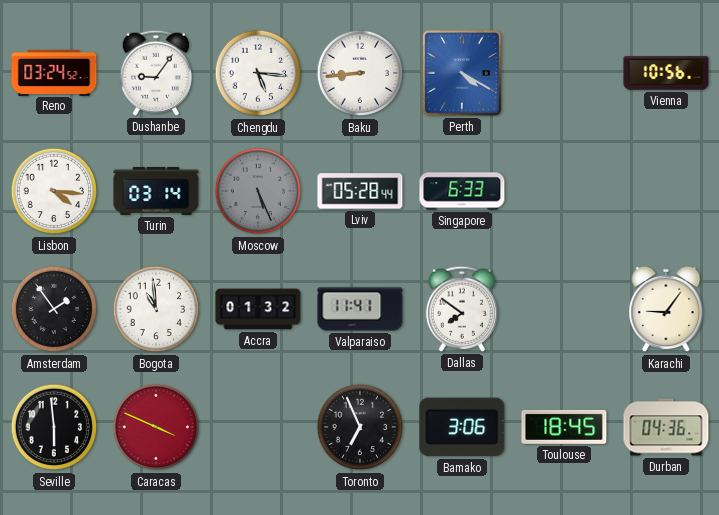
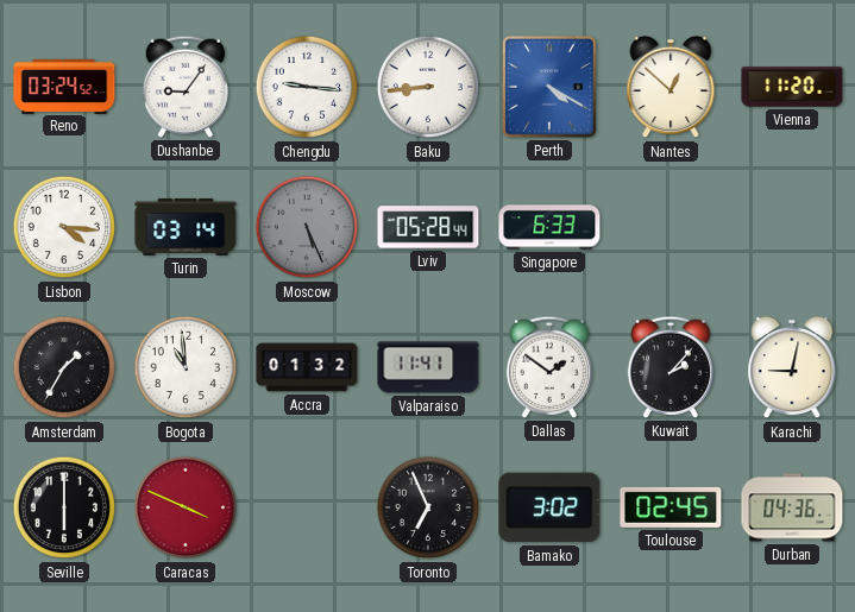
Chengdu: 5:16 -> 9:16 (307, 87)
Nantes: none -> 12:52 (671, 87)
Vienna: 10:56 -> 11:20 (792, 87)
Amsterdam: 1:54 -> 1:35 (64, 367)
Dallas: 7:51 -> 1:51 (549, 367)
Kuwait: none -> 2:07 (671, 367)
Karachi: 9:06 -> 9:02 (792, 367)
Seville: 5:59 -> 6:00 (64, 507)
Bamako: 3:06 -> 3:02 (549, 507)
Toulouse: 18:45 -> 02:45 (671, 507)
